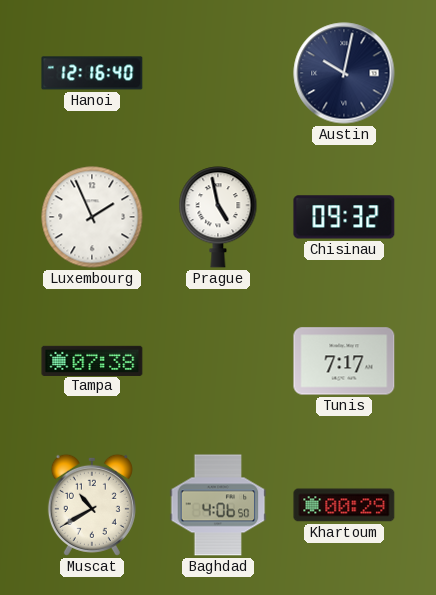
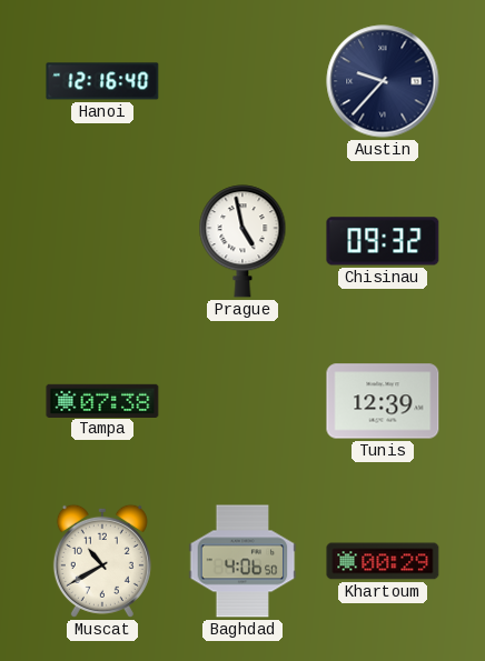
Austin: 10:02 -> 9:37 (383, 81)
Luxembourg: 1:56 -> none (92, 217)
Tunis: 7:17 -> 12:39 (383, 401)
